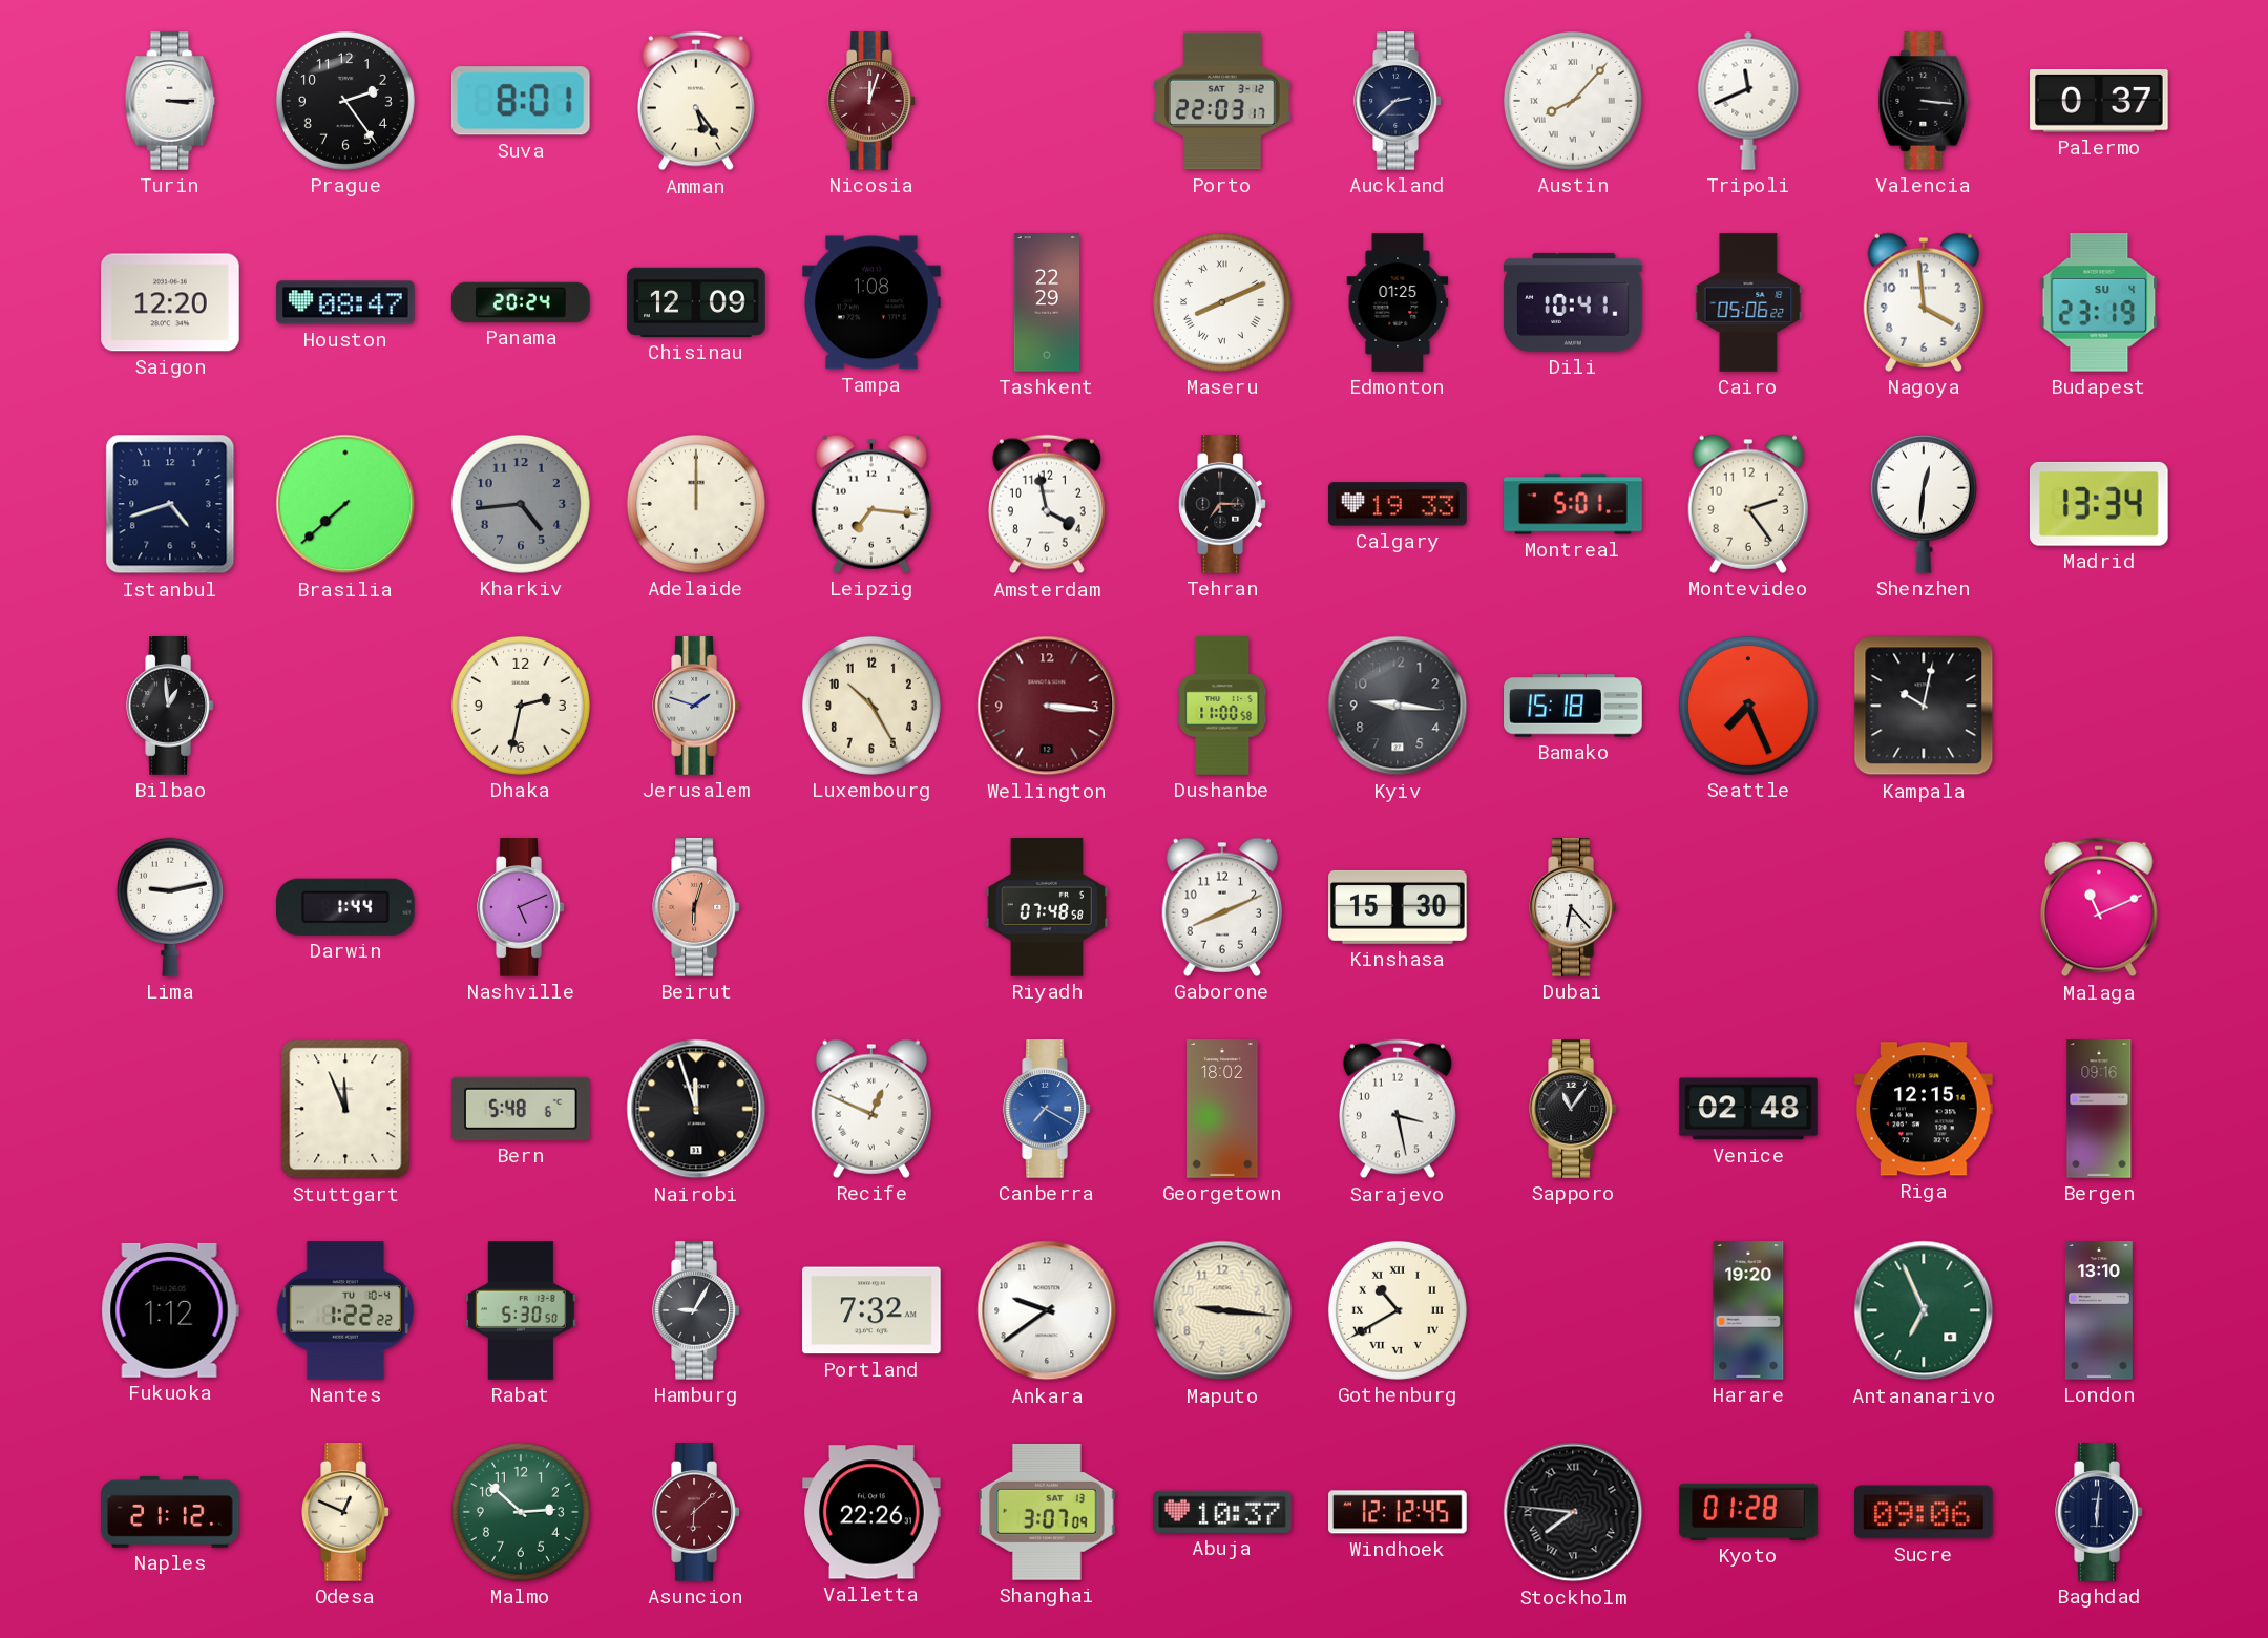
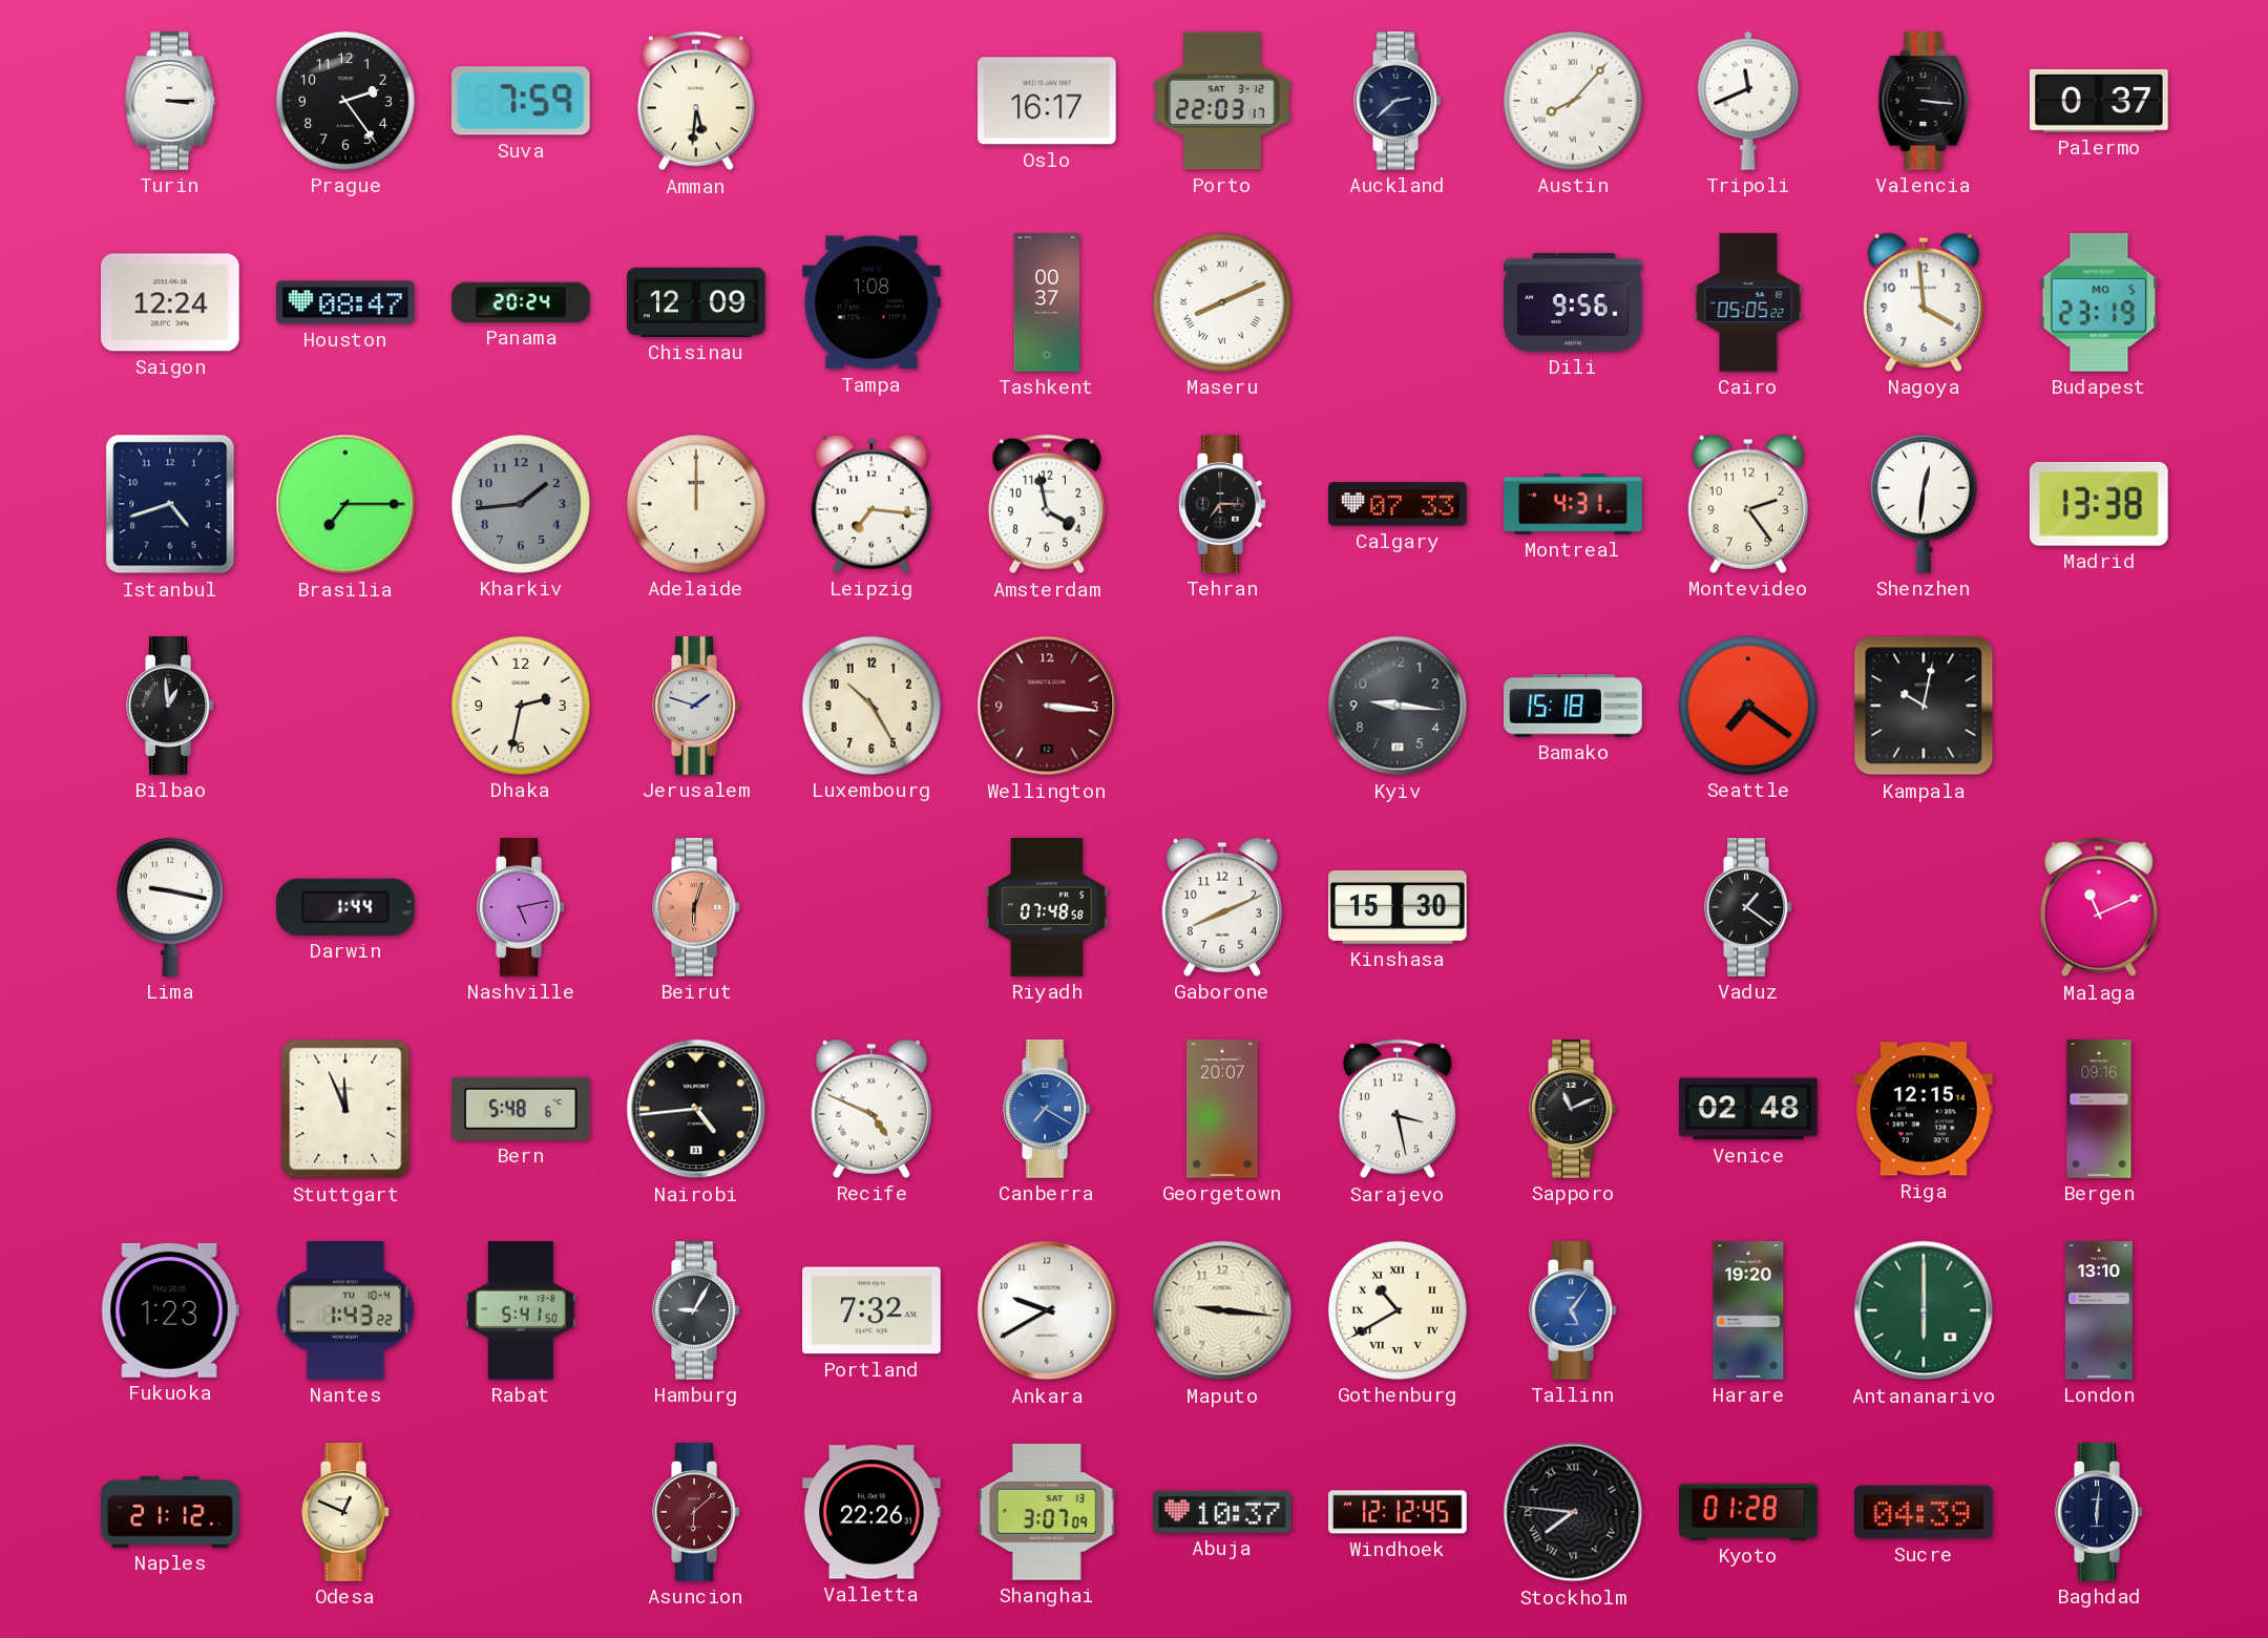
Suva: 8:01 -> 7:59 (521, 101)
Amman: 5:24 -> 5:31 (696, 101)
Nicosia: 12:03 -> none (871, 101)
Oslo: none -> 16:17 (1048, 101)
Saigon: 12:20 -> 12:24 (170, 302)
Tashkent: 22:29 -> 00:37 (1047, 302)
Edmonton: 01:25 -> none (1398, 302)
Dili: 10:41 -> 9:56 (1573, 302)
Cairo: 05:06 -> 05:05 (1748, 302)
Budapest date: SU 4 -> MO 5 (2099, 303)
Brasilia: 7:38 -> 7:15 (345, 504)
Kharkiv: 4:44 -> 1:44 (521, 504)
Calgary: 19:33 -> 07:33 (1398, 504)
Montreal: 5:01 -> 4:31 (1573, 504)
Madrid: 13:34 -> 13:38 (2099, 504)
Dushanbe: 11:00 -> none (1222, 706)
Seattle: 7:26 -> 7:21 (1748, 706)
Lima: 9:13 -> 9:17 (170, 907)
Nashville: 5:11 -> 5:13 (521, 907)
Dubai: 6:23 -> none (1573, 907)
Vaduz: none -> 1:21 (1748, 907)
Nairobi: 11:57 -> 4:44 (696, 1109)
Recife: 12:49 -> 4:49 (871, 1109)
Georgetown: 18:02 -> 20:07 (1222, 1109)
Sapporo: 11:06 -> 11:11 (1573, 1109)
Fukuoka: 1:12 -> 1:23 (170, 1310)
Nantes: 1:22 -> 1:43 (345, 1310)
Rabat: 5:30 -> 5:41 (522, 1310)
Ankara: 9:39 -> 9:40 (1047, 1310)
Tallinn: none -> 5:06 (1573, 1310)
Antananarivo: 6:56 -> 6:00 (1924, 1310)
Malmo: 2:52 -> none (521, 1512)
Sucre: 09:06 -> 04:39 (1925, 1512)
